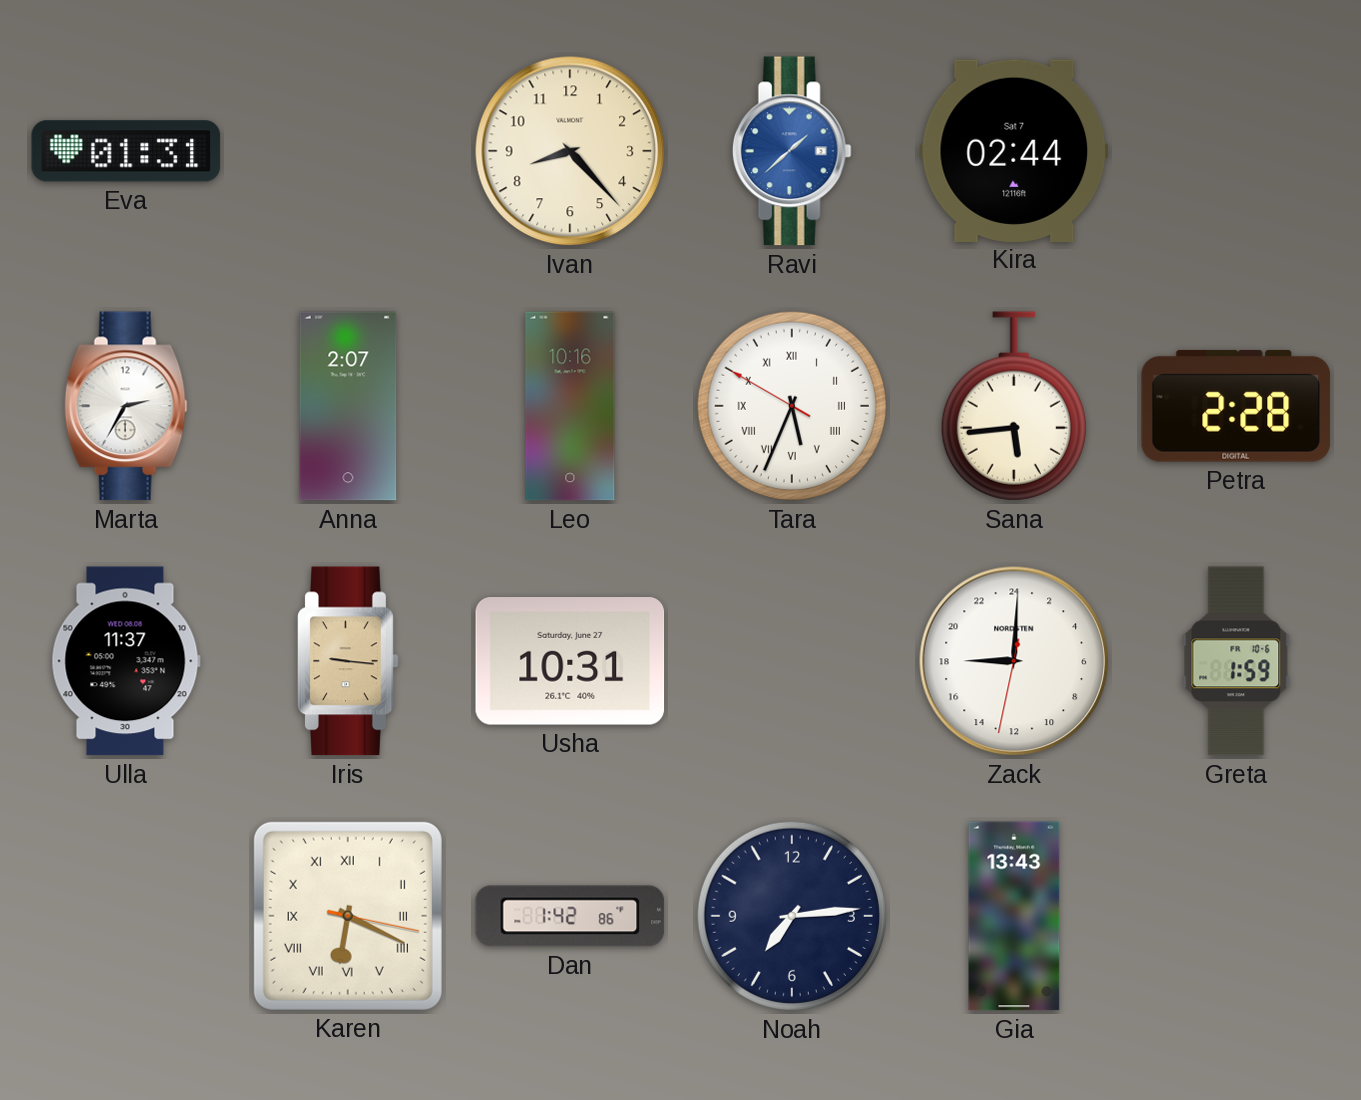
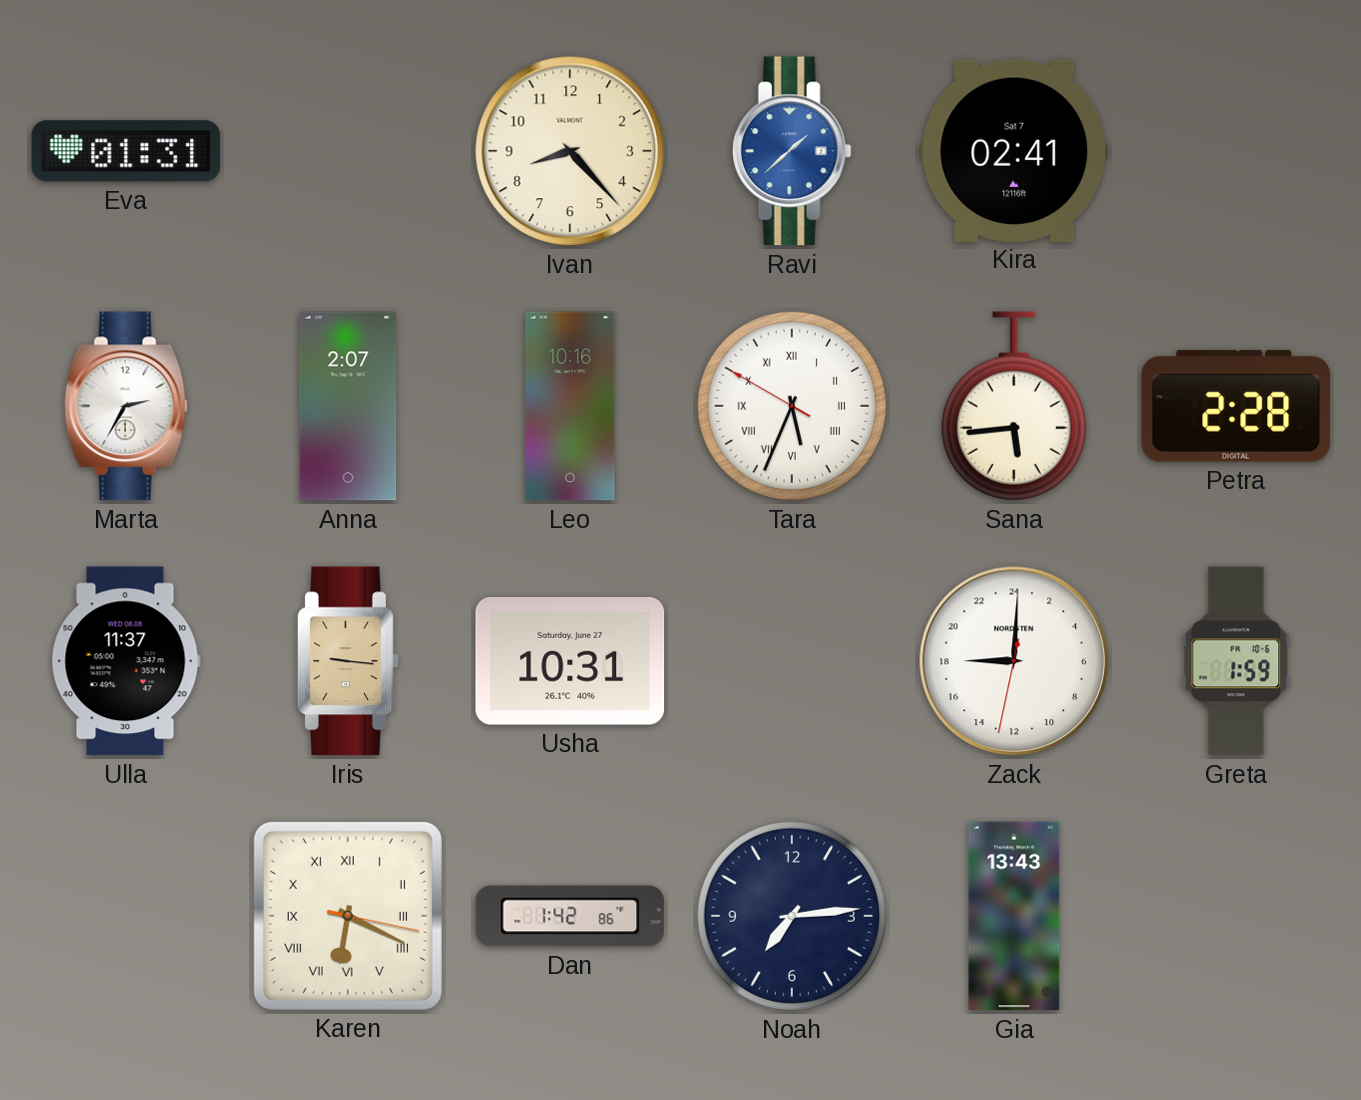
Kira: 02:44 -> 02:41 (1014, 150)
